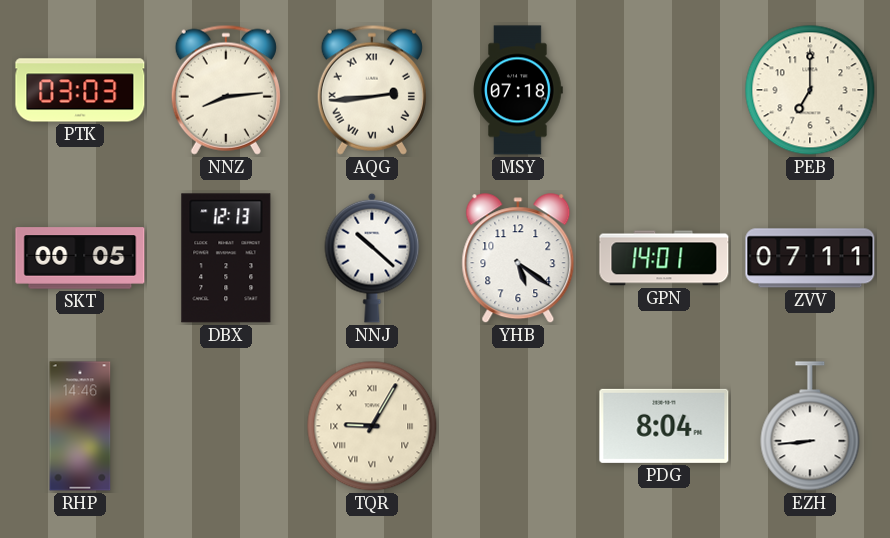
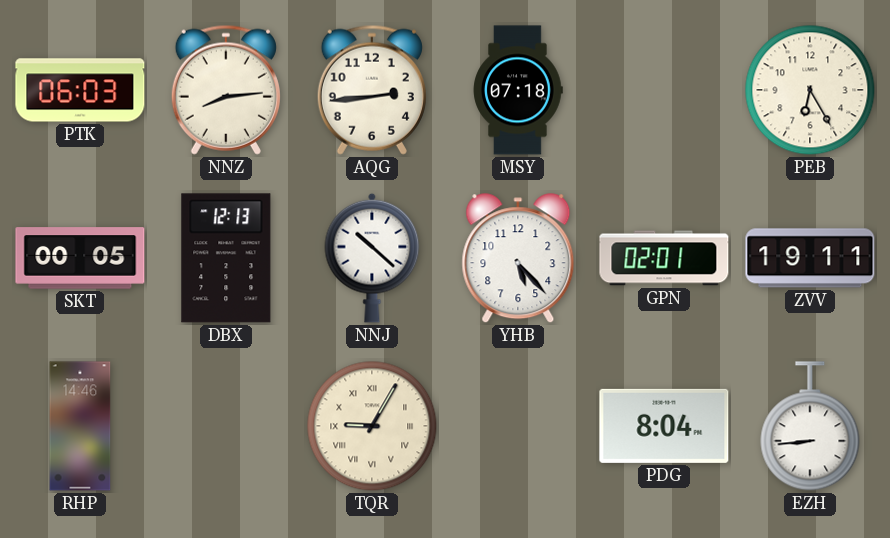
PTK: 03:03 -> 06:03 (80, 90)
AQG numerals: Roman -> Arabic (372, 90)
PEB: 7:00 -> 6:25 (810, 90)
YHB: 5:21 -> 5:23 (518, 259)
GPN: 14:01 -> 02:01 (664, 258)
ZVV: 07:11 -> 19:11 (810, 258)
